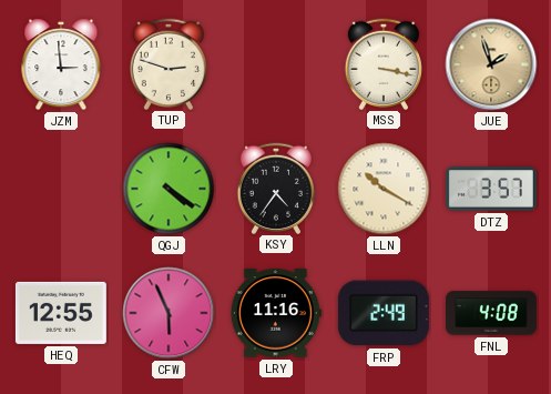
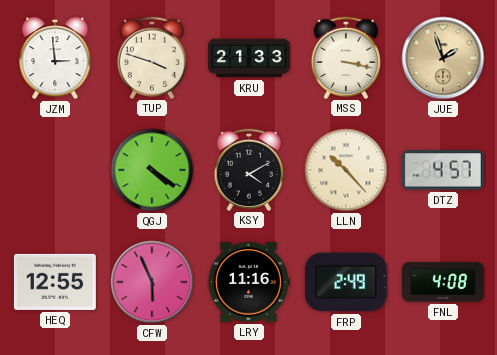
TUP: 2:48 -> 3:48 (151, 57)
KRU: none -> 21:33 (249, 58)
KSY: 4:36 -> 4:10 (248, 169)
LLN: 10:20 -> 10:23 (346, 170)
DTZ: 3:57 -> 4:57 (443, 170)
